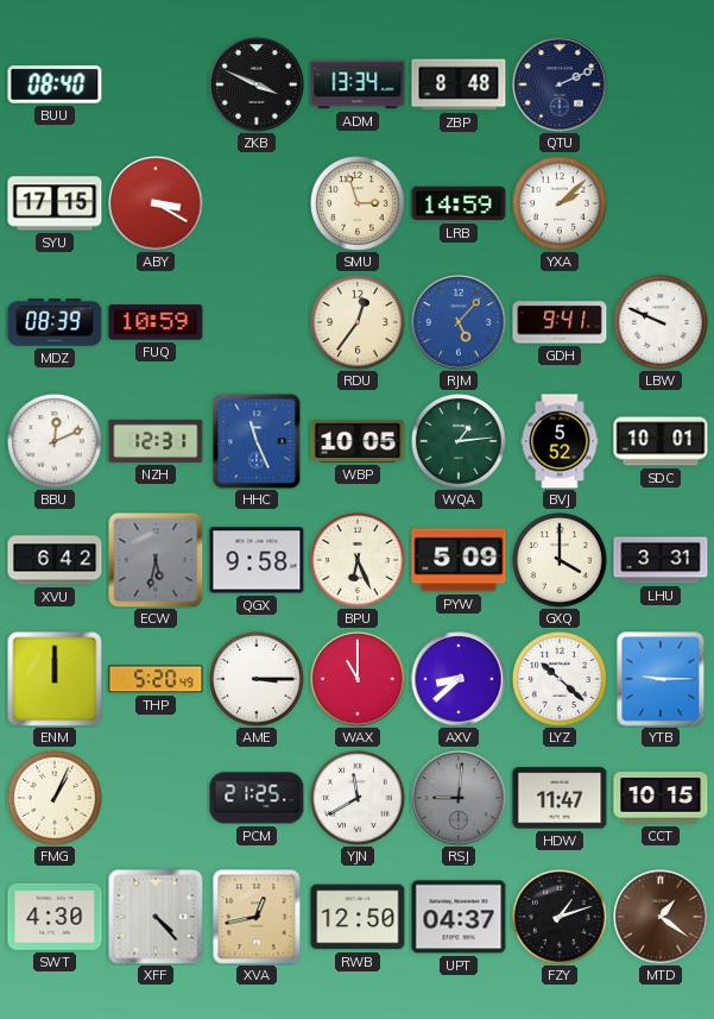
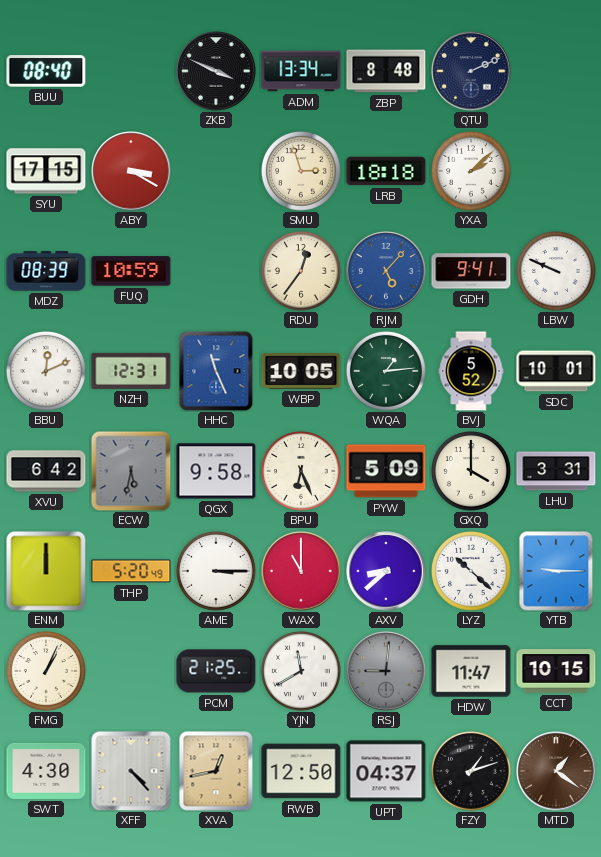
LRB: 14:59 -> 18:18 (386, 171)
